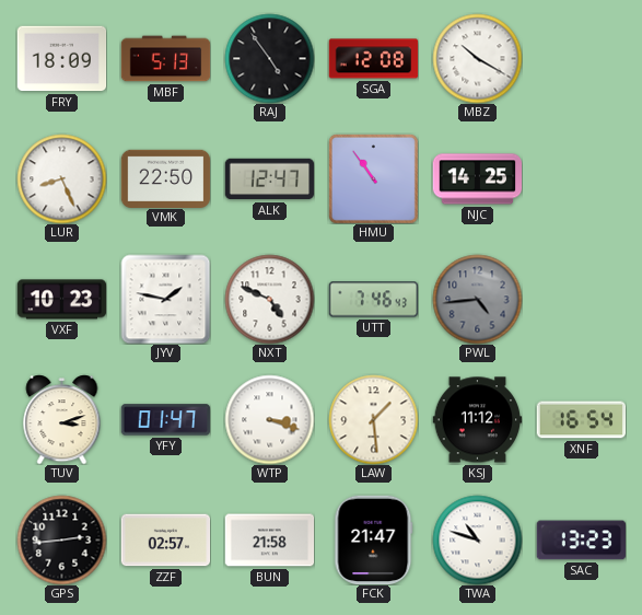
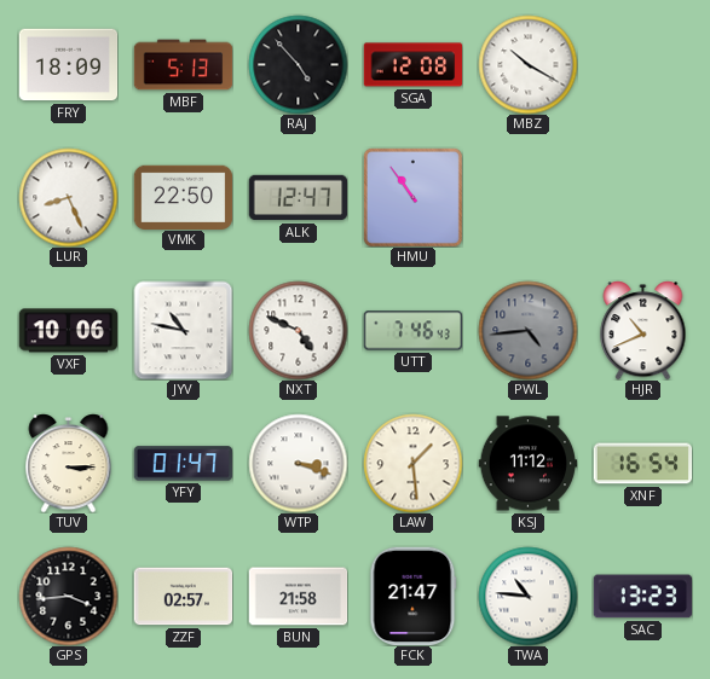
RAJ: 4:54 -> 4:53 (298, 64)
NJC: 14:25 -> none (477, 179)
VXF: 10:23 -> 10:06 (68, 331)
JYV: 1:47 -> 10:47 (183, 330)
HJR: none -> 10:41 (643, 330)
TUV: 3:12 -> 3:15 (69, 463)
GPS: 2:44 -> 3:44 (68, 596)
TWA: 10:48 -> 10:46 (527, 596)
